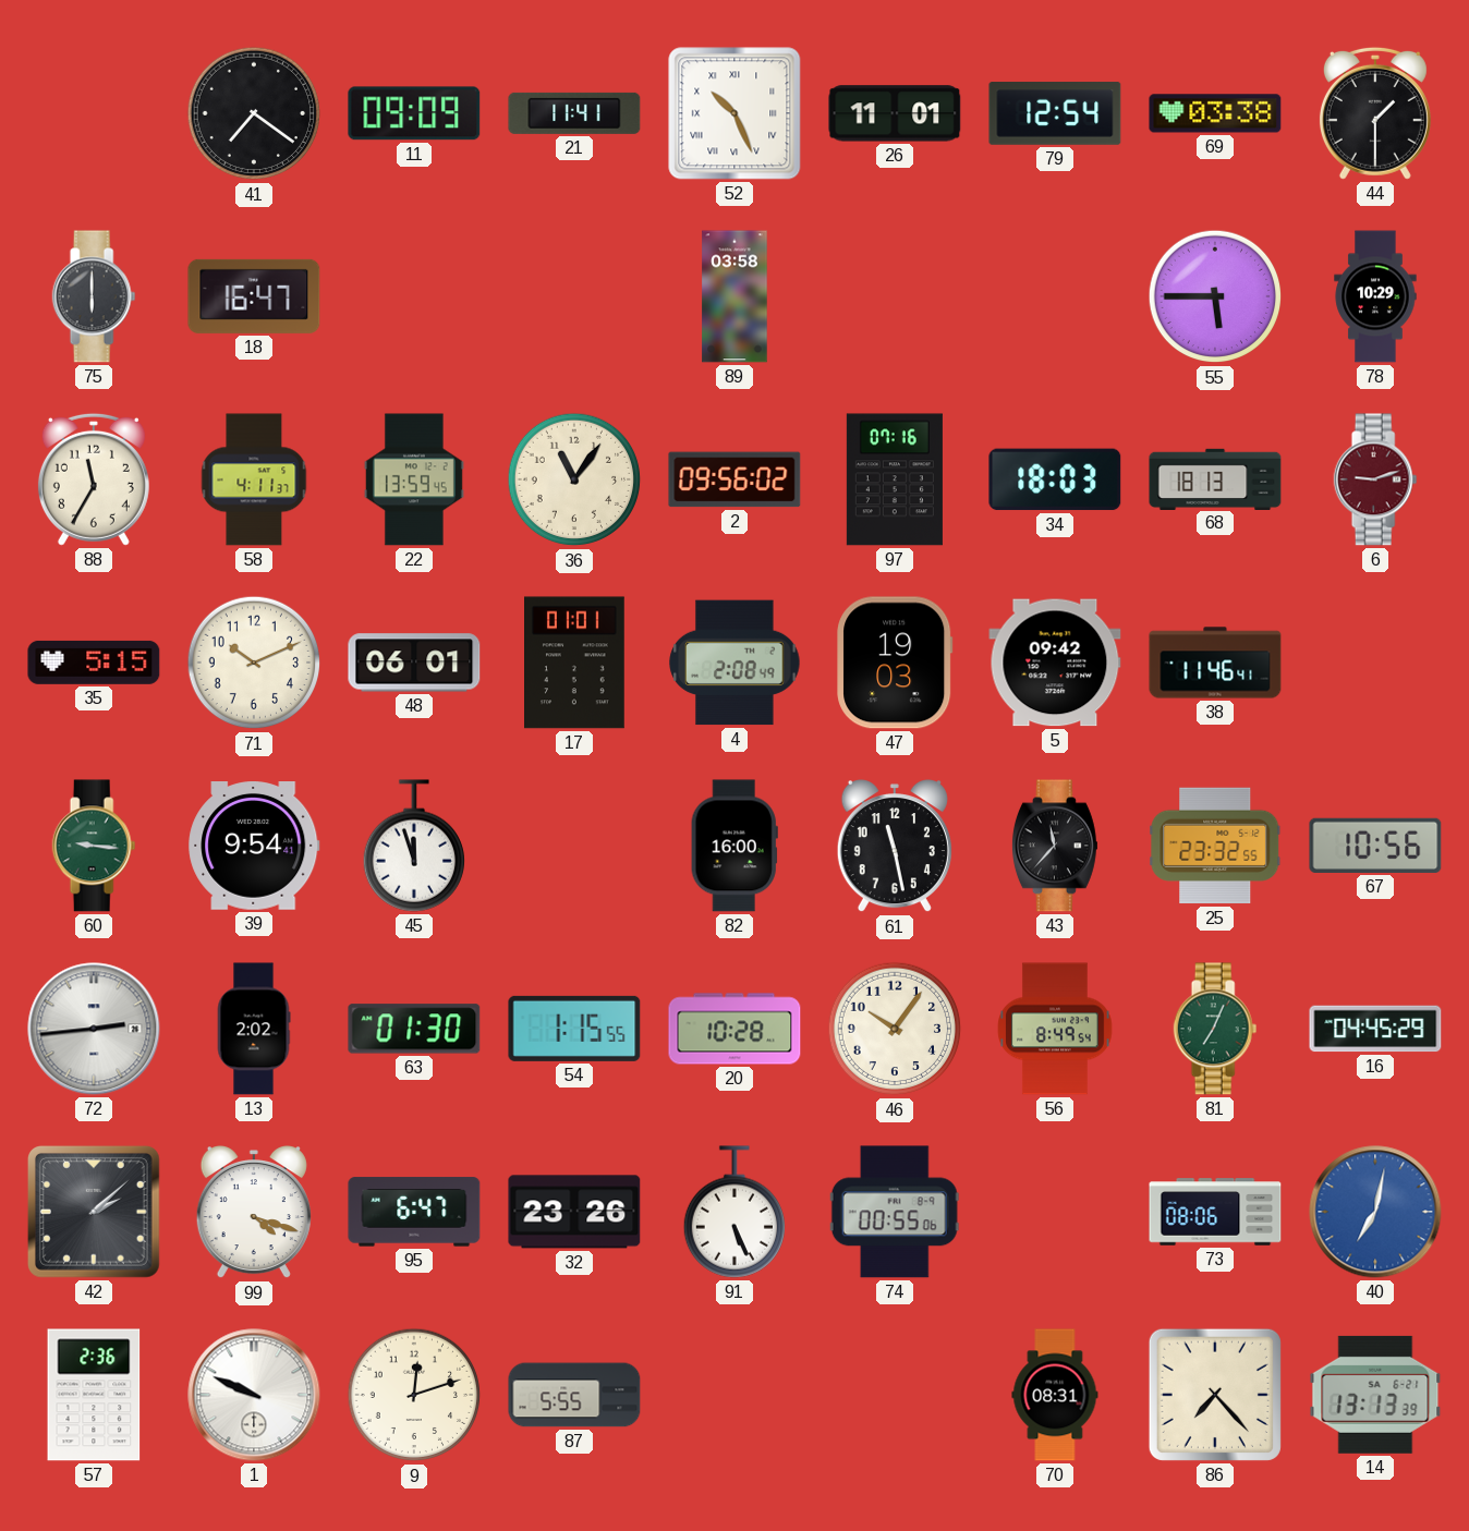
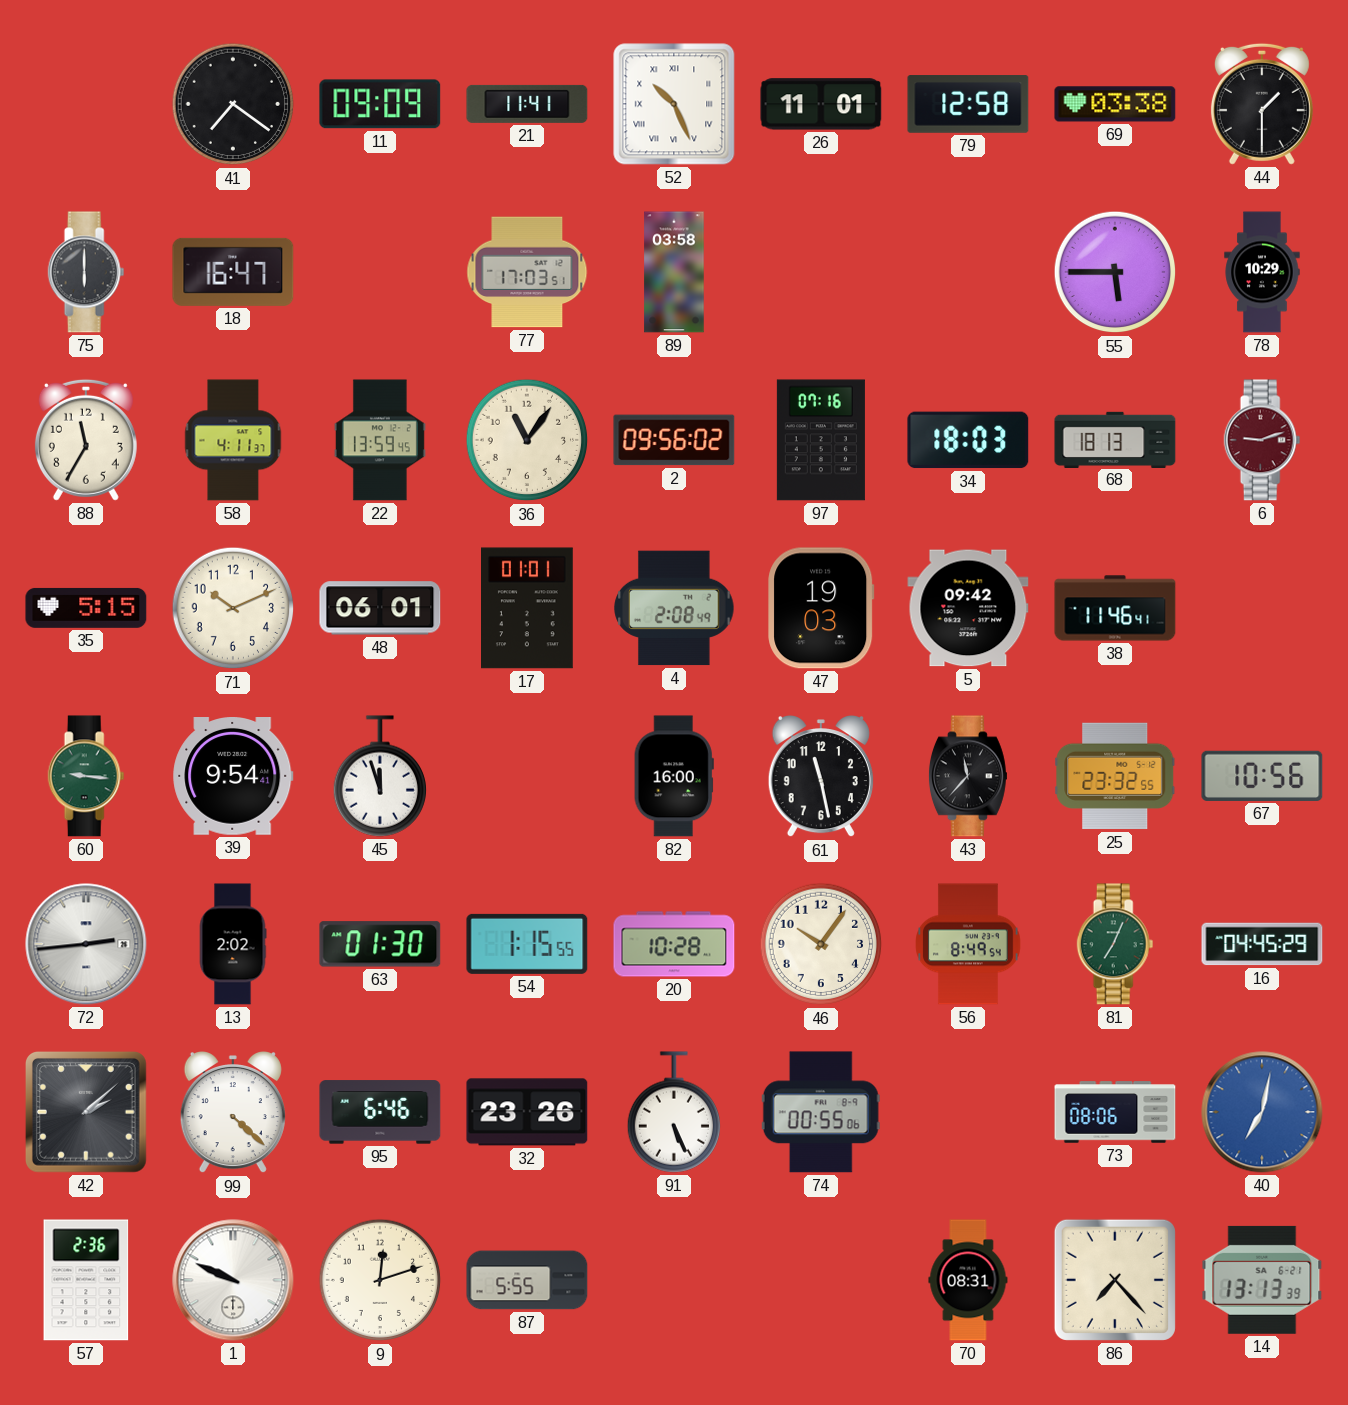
79: 12:54 -> 12:58 (968, 104)
77: none -> 17:03 (527, 272)
99: 4:18 -> 4:22 (233, 1113)
95: 6:47 -> 6:46 (380, 1112)
